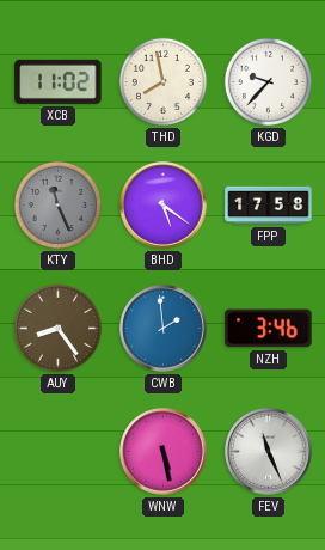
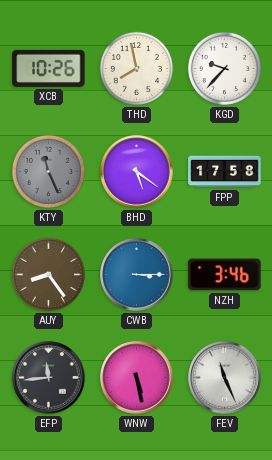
XCB: 11:02 -> 10:26 (49, 68)
CWB: 1:59 -> 3:15 (137, 275)
EFP: none -> 11:44 (49, 378)
